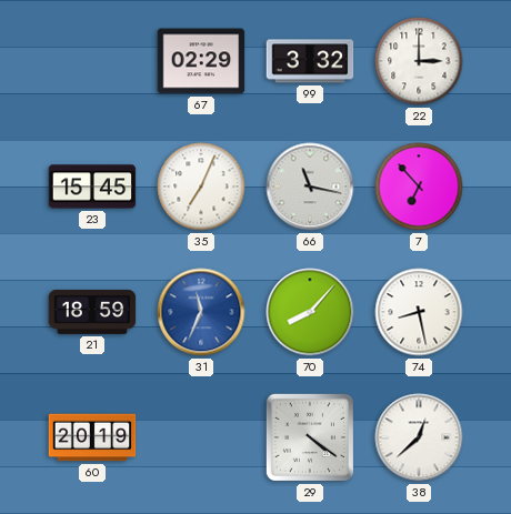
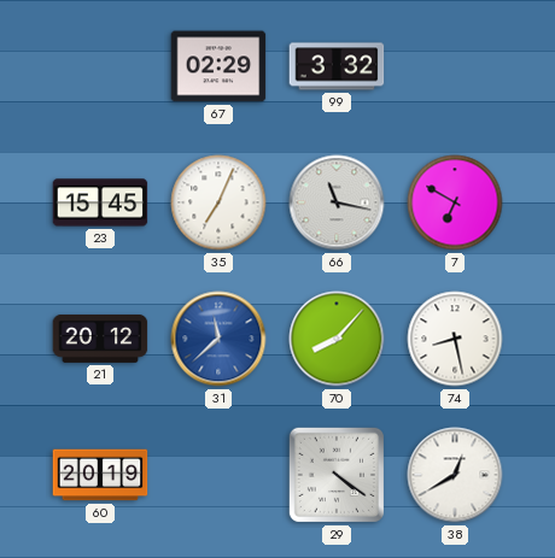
22: 3:00 -> none (419, 61)
7: 6:53 -> 6:50 (455, 202)
21: 18:59 -> 20:12 (100, 339)
31: 11:34 -> 11:38 (218, 339)
38: 12:38 -> 12:40 (455, 475)
